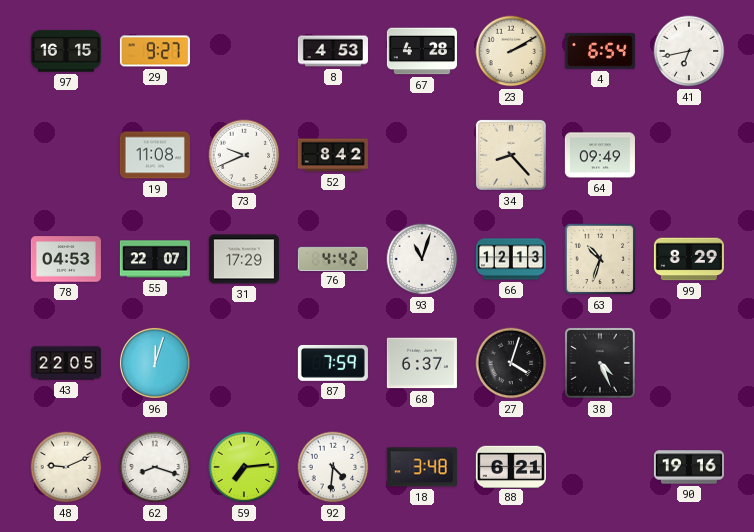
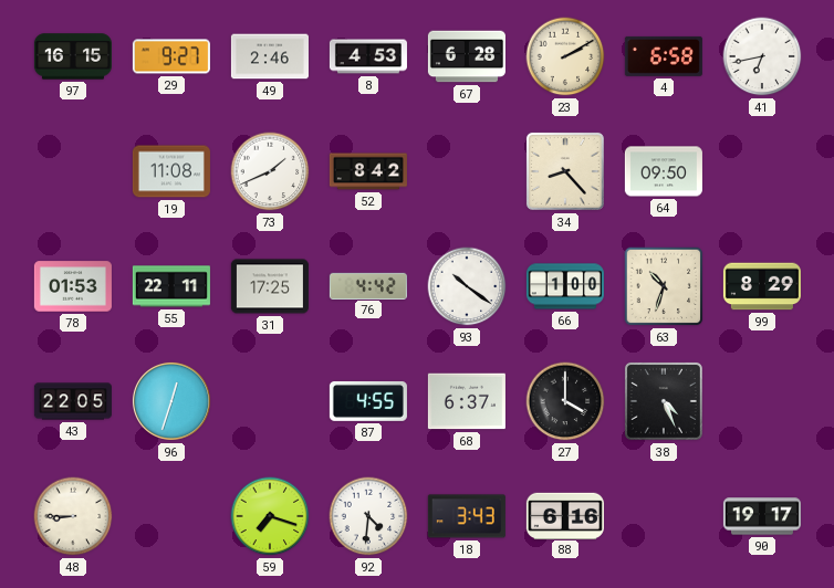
49: none -> 2:46 (270, 56)
67: 4:28 -> 6:28 (467, 56)
4: 6:54 -> 6:58 (664, 56)
73: 9:41 -> 1:41 (270, 171)
64: 09:49 -> 09:50 (664, 171)
78: 04:53 -> 01:53 (73, 286)
55: 22:07 -> 22:11 (171, 286)
31: 17:29 -> 17:25 (270, 286)
93: 11:03 -> 10:21 (467, 286)
66: 12:13 -> 1:00 (565, 286)
96: 12:03 -> 12:33 (171, 401)
87: 7:59 -> 4:55 (368, 401)
27: 4:03 -> 4:00 (565, 401)
48: 9:11 -> 8:45 (73, 516)
62: 8:18 -> none (155, 467)
59: 7:14 -> 7:18 (270, 516)
18: 3:48 -> 3:43 (467, 516)
88: 6:21 -> 6:16 (565, 515)
90: 19:16 -> 19:17 (762, 516)
